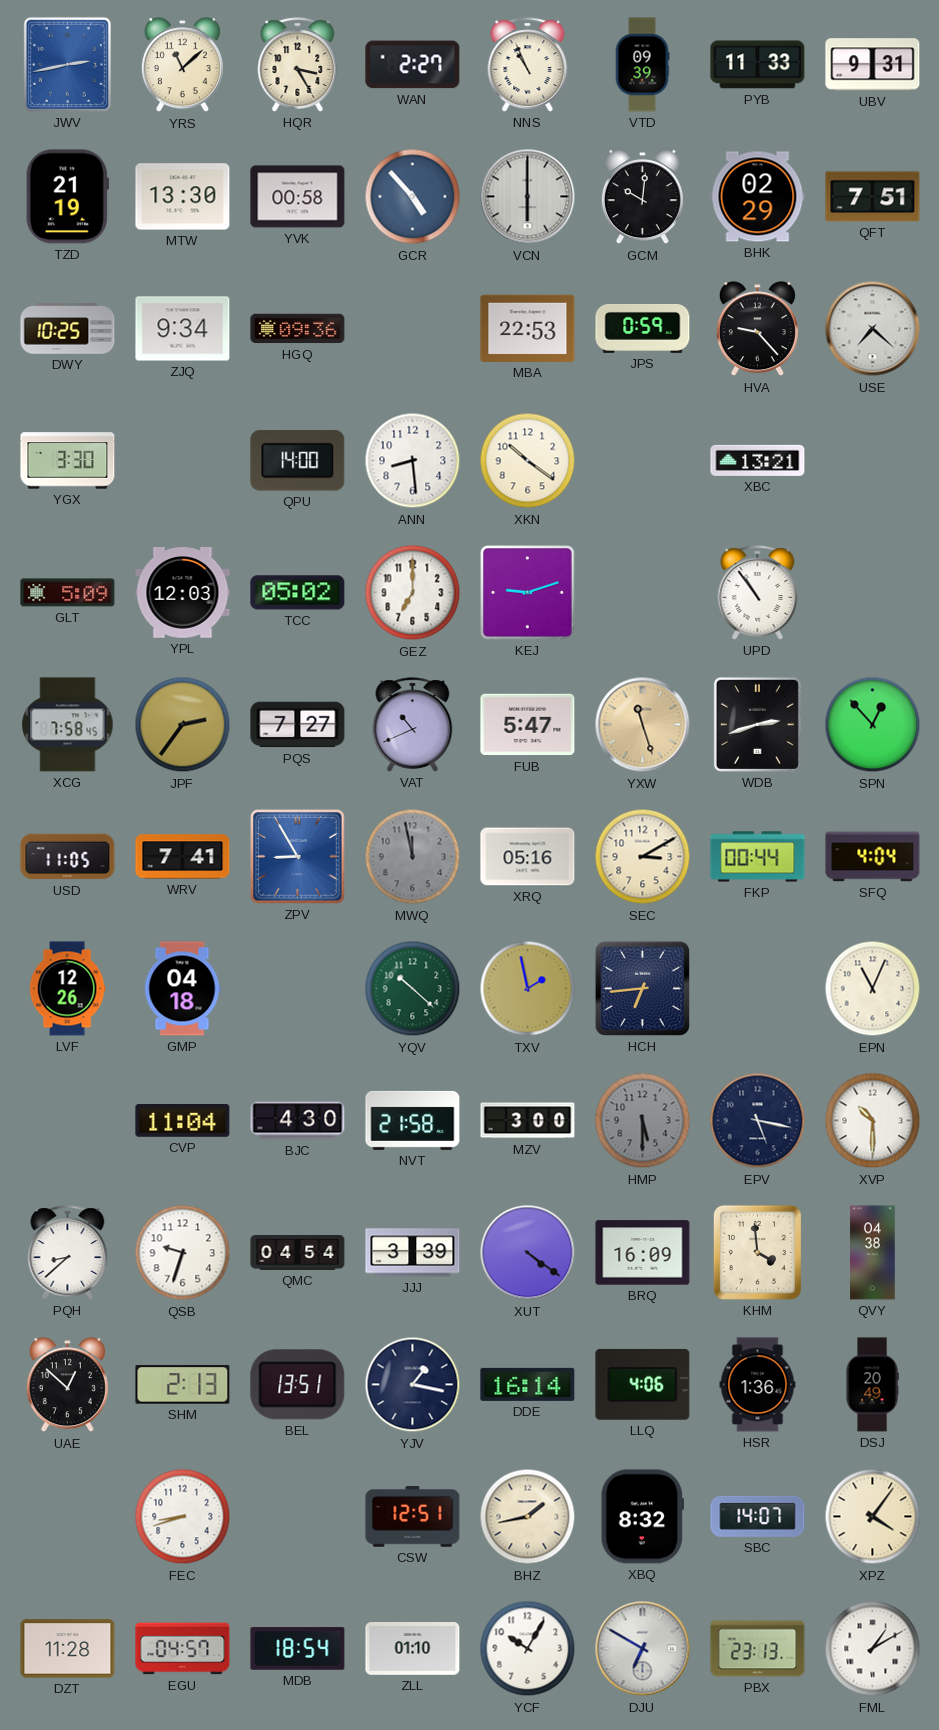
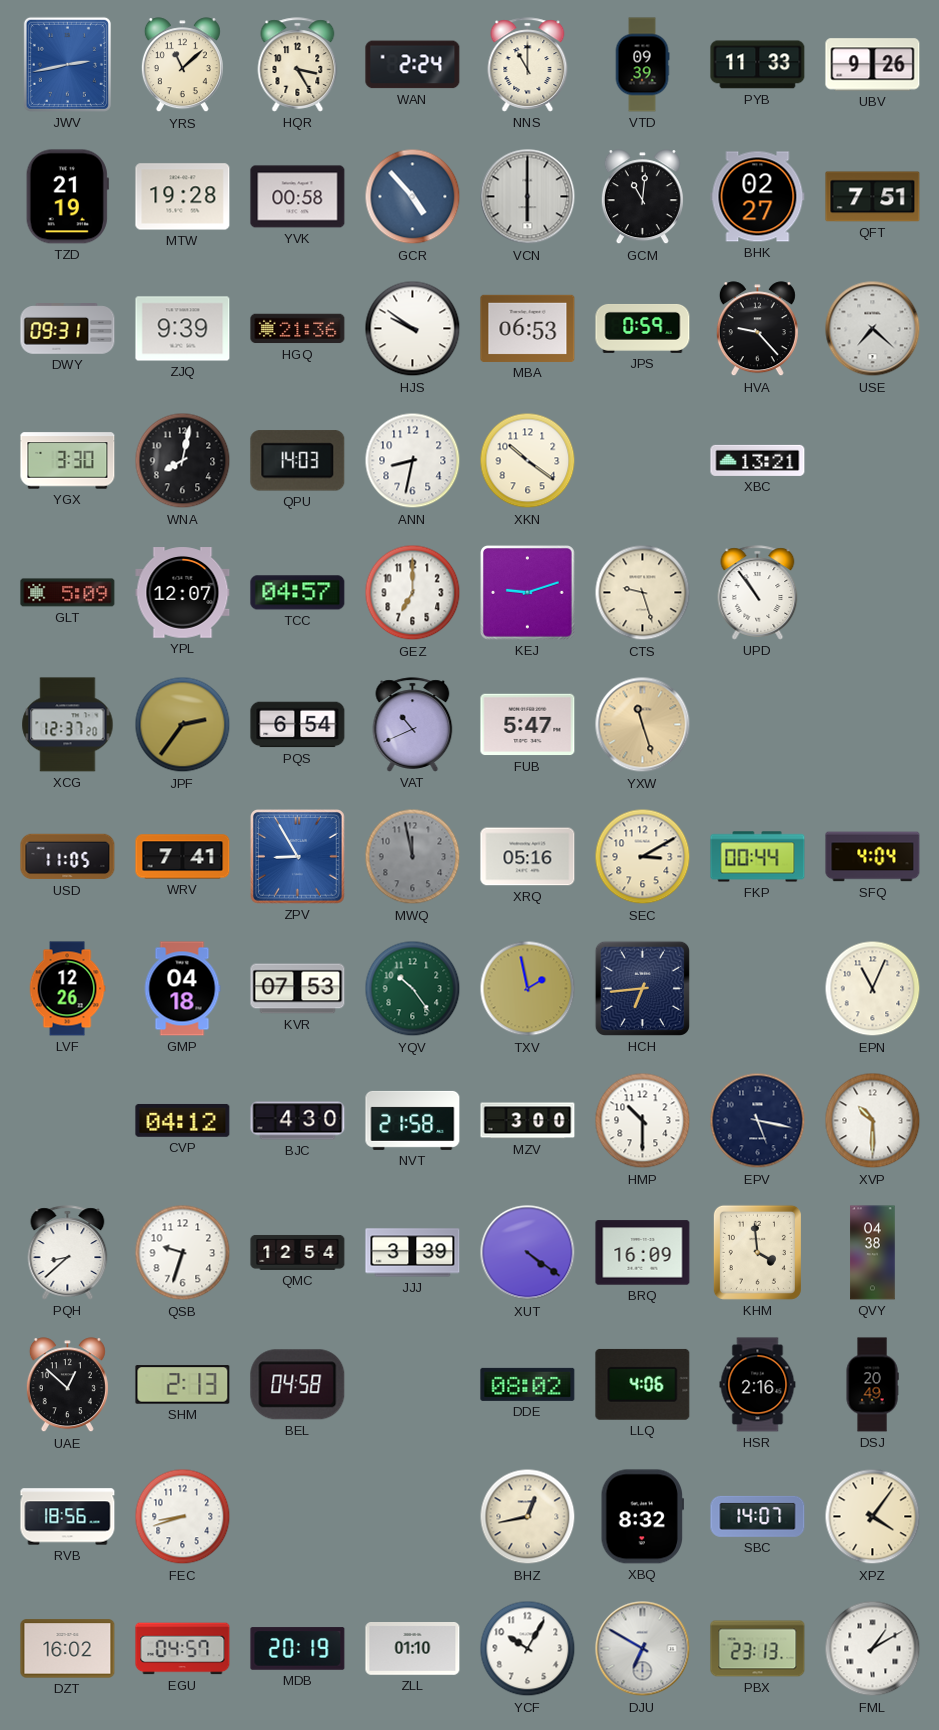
WAN: 2:27 -> 2:24 (413, 65)
NNS: 10:56 -> 11:00 (528, 65)
UBV: 9:31 -> 9:26 (873, 65)
MTW: 13:30 -> 19:28 (183, 197)
GCM: 10:01 -> 11:01 (642, 197)
BHK: 02:29 -> 02:27 (758, 197)
DWY: 10:25 -> 09:31 (68, 329)
ZJQ: 9:34 -> 9:39 (183, 329)
HGQ: 09:36 -> 21:36 (298, 329)
HJS: none -> 9:51 (413, 329)
MBA: 22:53 -> 06:53 (528, 328)
WNA: none -> 8:02 (183, 461)
QPU: 14:00 -> 14:03 (298, 461)
ANN: 8:29 -> 8:32 (413, 461)
YPL: 12:03 -> 12:07 (183, 593)
TCC: 05:02 -> 04:57 (298, 593)
CTS: none -> 9:27 (643, 593)
XCG: 7:58 -> 12:37 (68, 725)
PQS: 7:27 -> 6:54 (298, 725)
WDB: 2:42 -> none (757, 724)
SPN: 12:53 -> none (873, 725)
KVR: none -> 07:53 (298, 989)
YQV: 10:22 -> 10:24 (413, 989)
CVP: 11:04 -> 04:12 (183, 1120)
HMP: 5:30 -> 10:30 (643, 1121)
HMP dial: grey -> white (643, 1121)
QMC: 04:54 -> 12:54 (298, 1252)
BEL: 13:51 -> 04:58 (298, 1385)
YJV: 1:17 -> none (413, 1385)
DDE: 16:14 -> 08:02 (528, 1384)
HSR: 1:36 -> 2:16 (758, 1385)
RVB: none -> 18:56 (68, 1517)
CSW: 12:51 -> none (413, 1517)
BHZ: 1:43 -> 12:43 (528, 1517)
DZT: 11:28 -> 16:02 (68, 1649)
MDB: 18:54 -> 20:19 (298, 1649)
